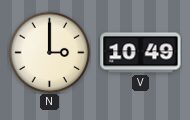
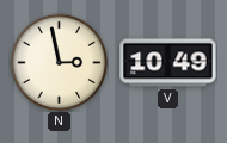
N: 3:00 -> 2:58 (59, 62)
